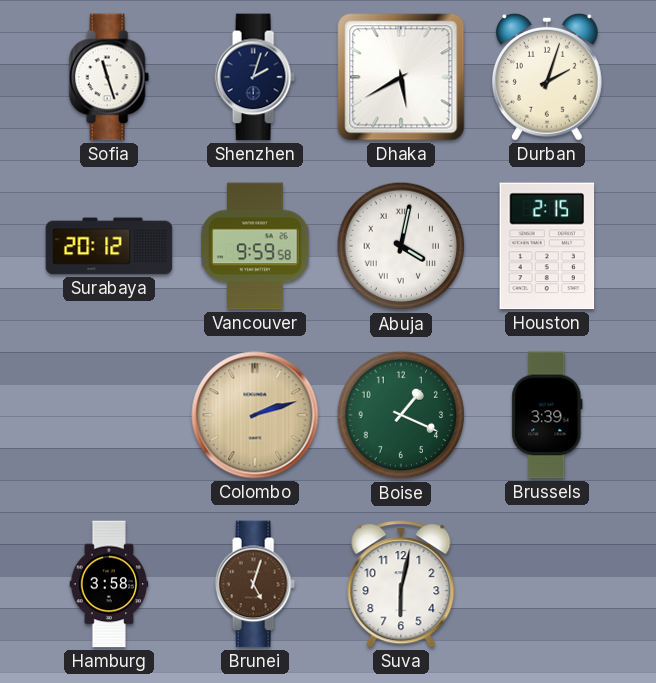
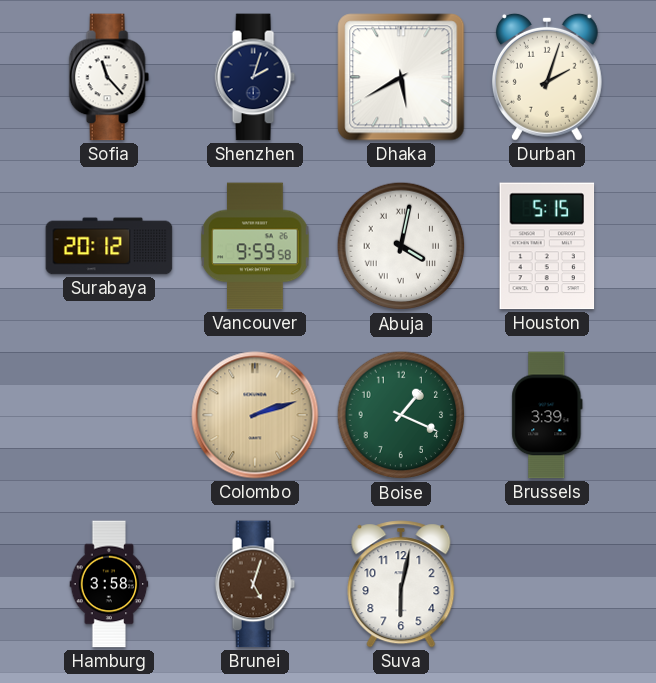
Sofia: 11:27 -> 11:23 (109, 77)
Houston: 2:15 -> 5:15 (547, 246)
